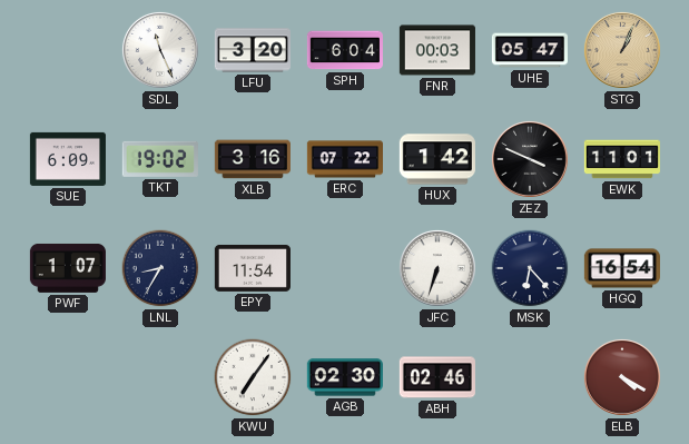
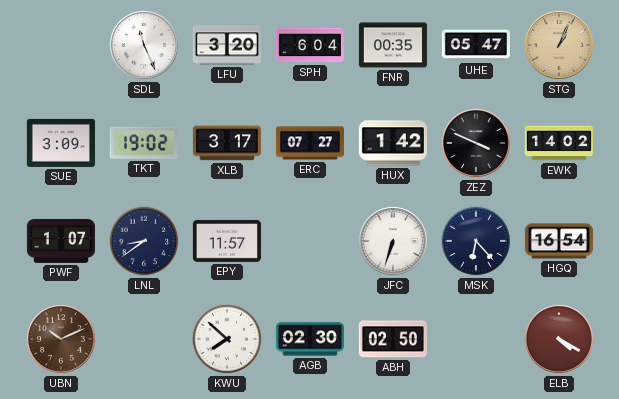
FNR: 00:03 -> 00:35 (393, 45)
SUE: 6:09 -> 3:09 (61, 143)
XLB: 3:16 -> 3:17 (227, 143)
ERC: 07:22 -> 07:27 (309, 143)
EWK: 11:01 -> 14:02 (558, 143)
LNL: 8:35 -> 8:39 (144, 241)
EPY: 11:54 -> 11:57 (227, 241)
UBN: none -> 10:11 (61, 339)
KWU: 7:06 -> 7:52 (227, 339)
ABH: 02:46 -> 02:50 (393, 339)
